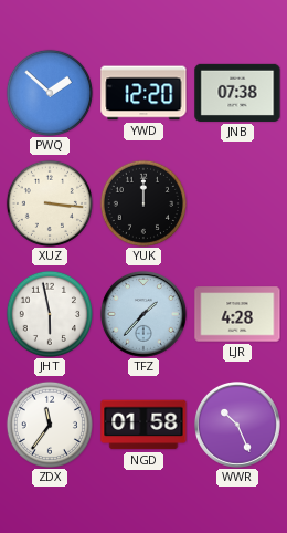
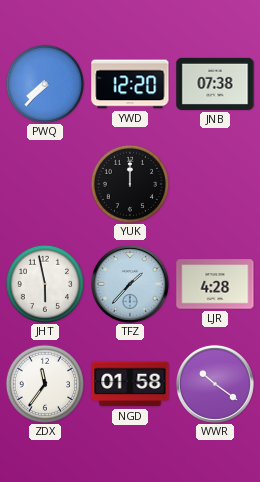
PWQ: 1:52 -> 7:37 (45, 84)
XUZ: 3:16 -> none (50, 203)
WWR: 10:26 -> 10:21 (215, 384)
